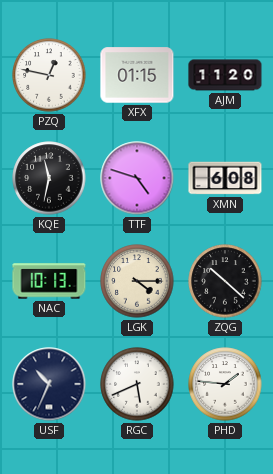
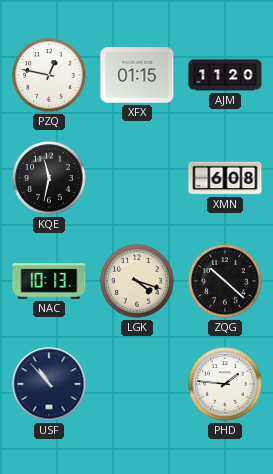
TTF: 4:48 -> none (137, 178)
LGK: 4:15 -> 4:18 (137, 281)
USF: 10:34 -> 10:53 (49, 384)
RGC: 5:41 -> none (137, 384)
